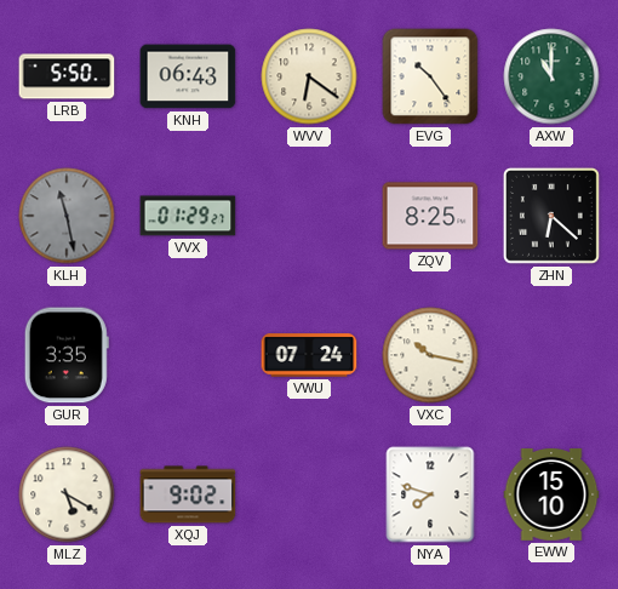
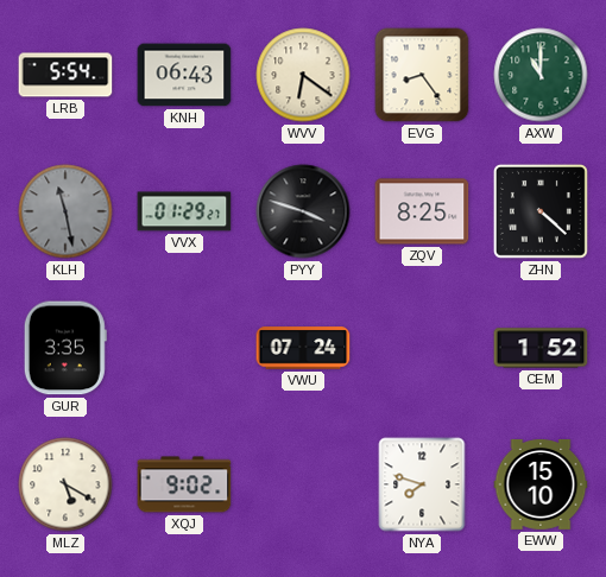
LRB: 5:50 -> 5:54 (65, 75)
EVG: 10:24 -> 8:24 (422, 75)
PYY: none -> 3:48 (303, 211)
ZHN: 6:22 -> 4:22 (541, 211)
VXC: 10:17 -> none (430, 355)
CEM: none -> 1:52 (541, 348)
